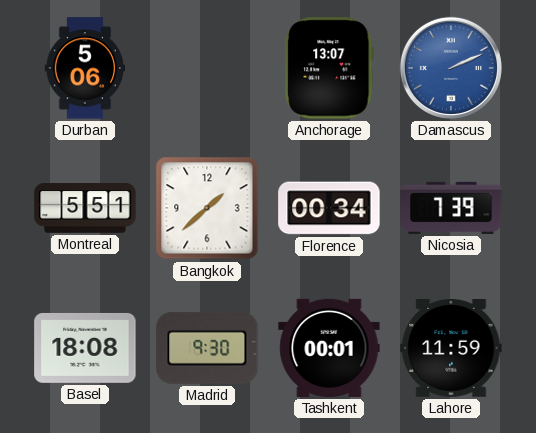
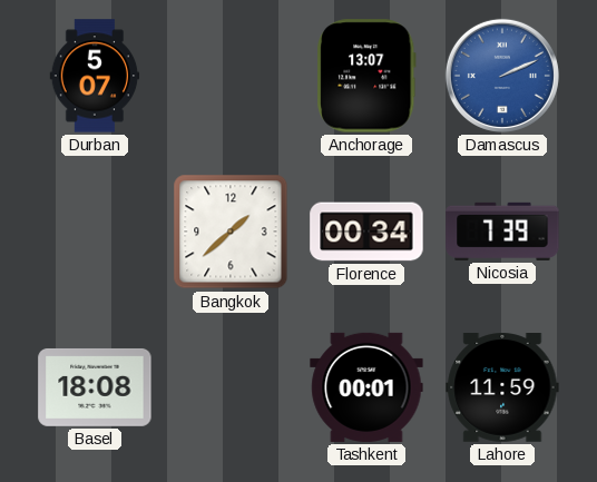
Durban: 5:06 -> 5:07 (95, 76)
Montreal: 5:51 -> none (85, 208)
Madrid: 9:30 -> none (207, 348)
